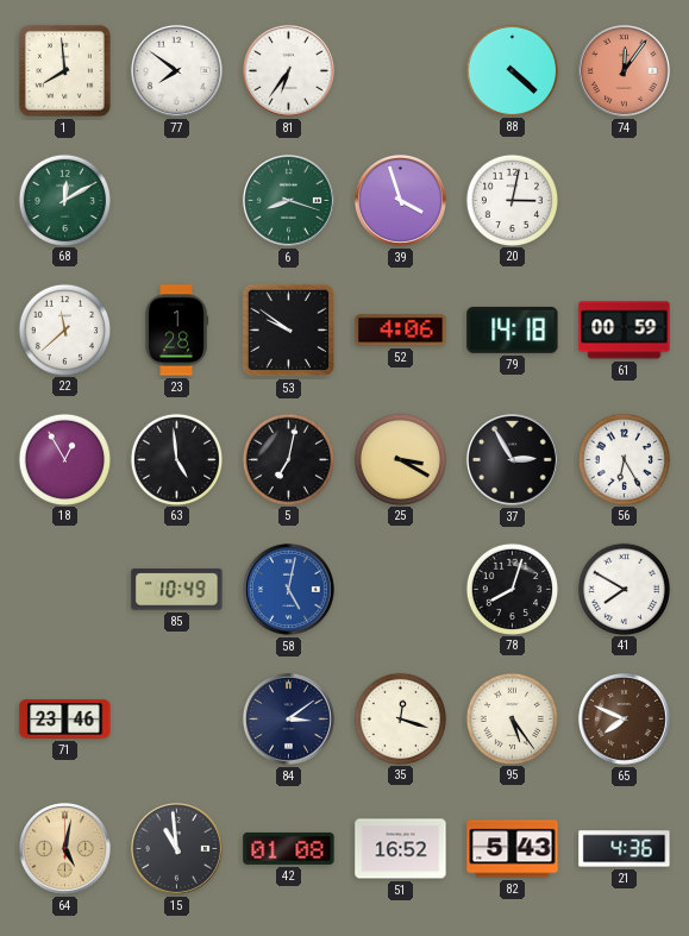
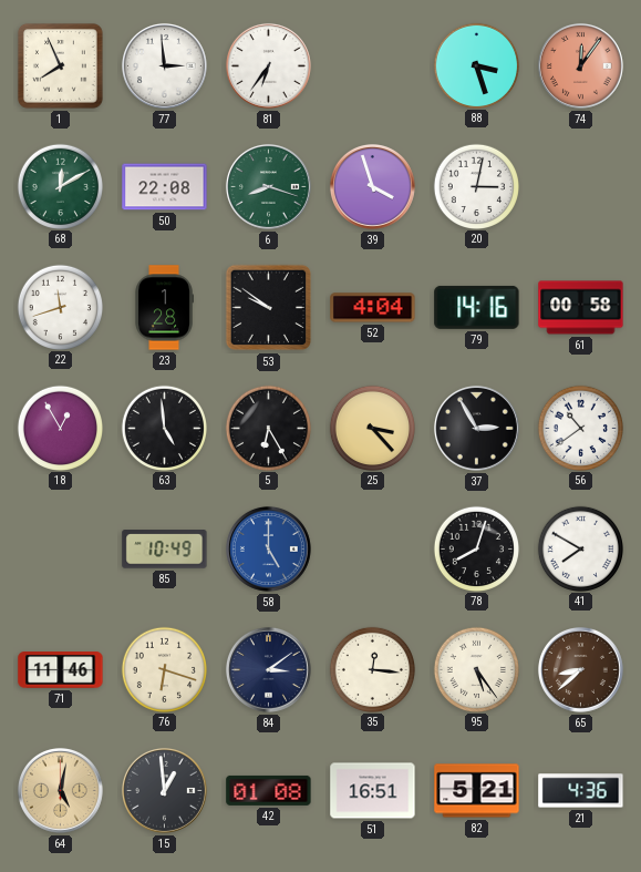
1: 7:59 -> 7:56 (60, 65)
77: 7:51 -> 2:59 (164, 65)
88: 4:22 -> 3:27 (476, 65)
50: none -> 22:08 (165, 187)
22: 11:38 -> 11:42 (60, 307)
52: 4:06 -> 4:04 (373, 308)
79: 14:18 -> 14:16 (477, 307)
61: 00:59 -> 00:58 (581, 308)
5: 7:02 -> 6:25 (268, 428)
25: 3:20 -> 3:23 (372, 428)
56: 6:25 -> 10:39 (580, 428)
58: 5:02 -> 5:00 (268, 548)
71: 23:46 -> 11:46 (61, 670)
76: none -> 6:18 (164, 669)
35: 12:18 -> 12:16 (372, 669)
65: 7:49 -> 8:38 (580, 669)
15: 10:59 -> 12:59 (164, 790)
51: 16:52 -> 16:51 (373, 791)
82: 5:43 -> 5:21 (477, 791)
